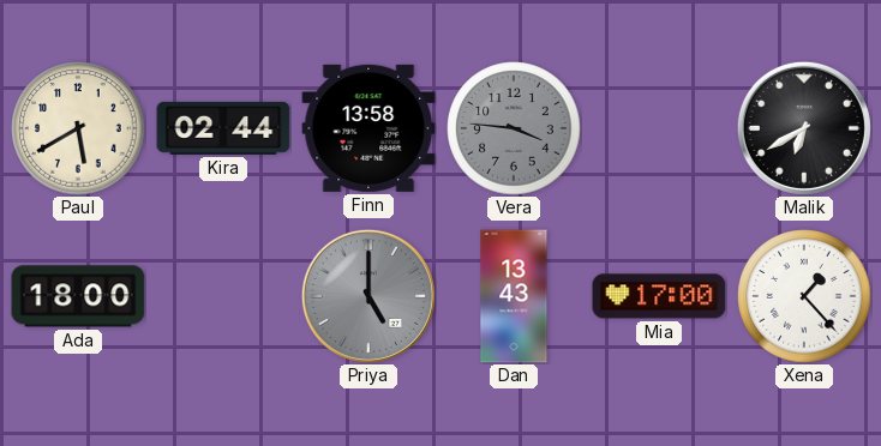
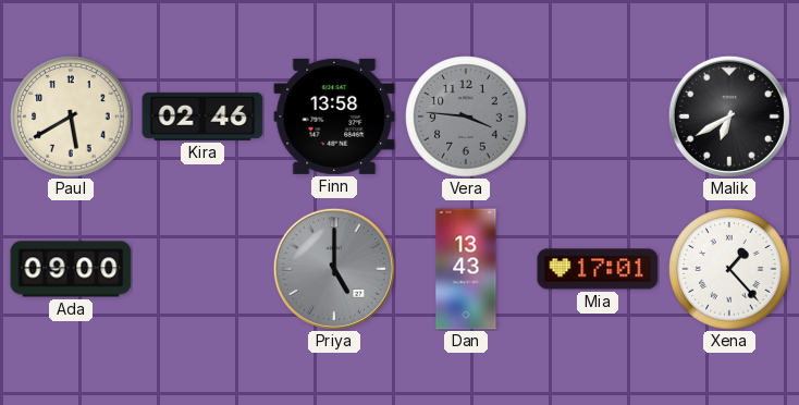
Kira: 02:44 -> 02:46 (202, 116)
Ada: 18:00 -> 09:00 (71, 269)
Mia: 17:00 -> 17:01 (598, 269)
